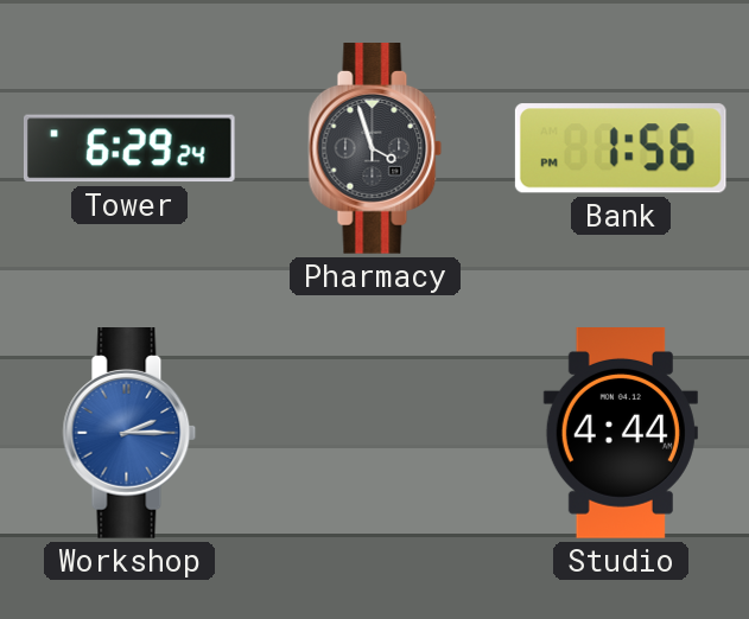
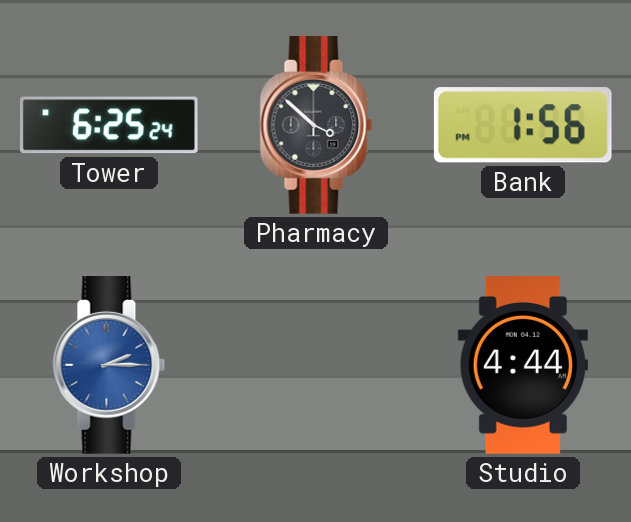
Tower: 6:29 -> 6:25 (109, 125)
Pharmacy: 3:57 -> 3:52 (316, 126)
